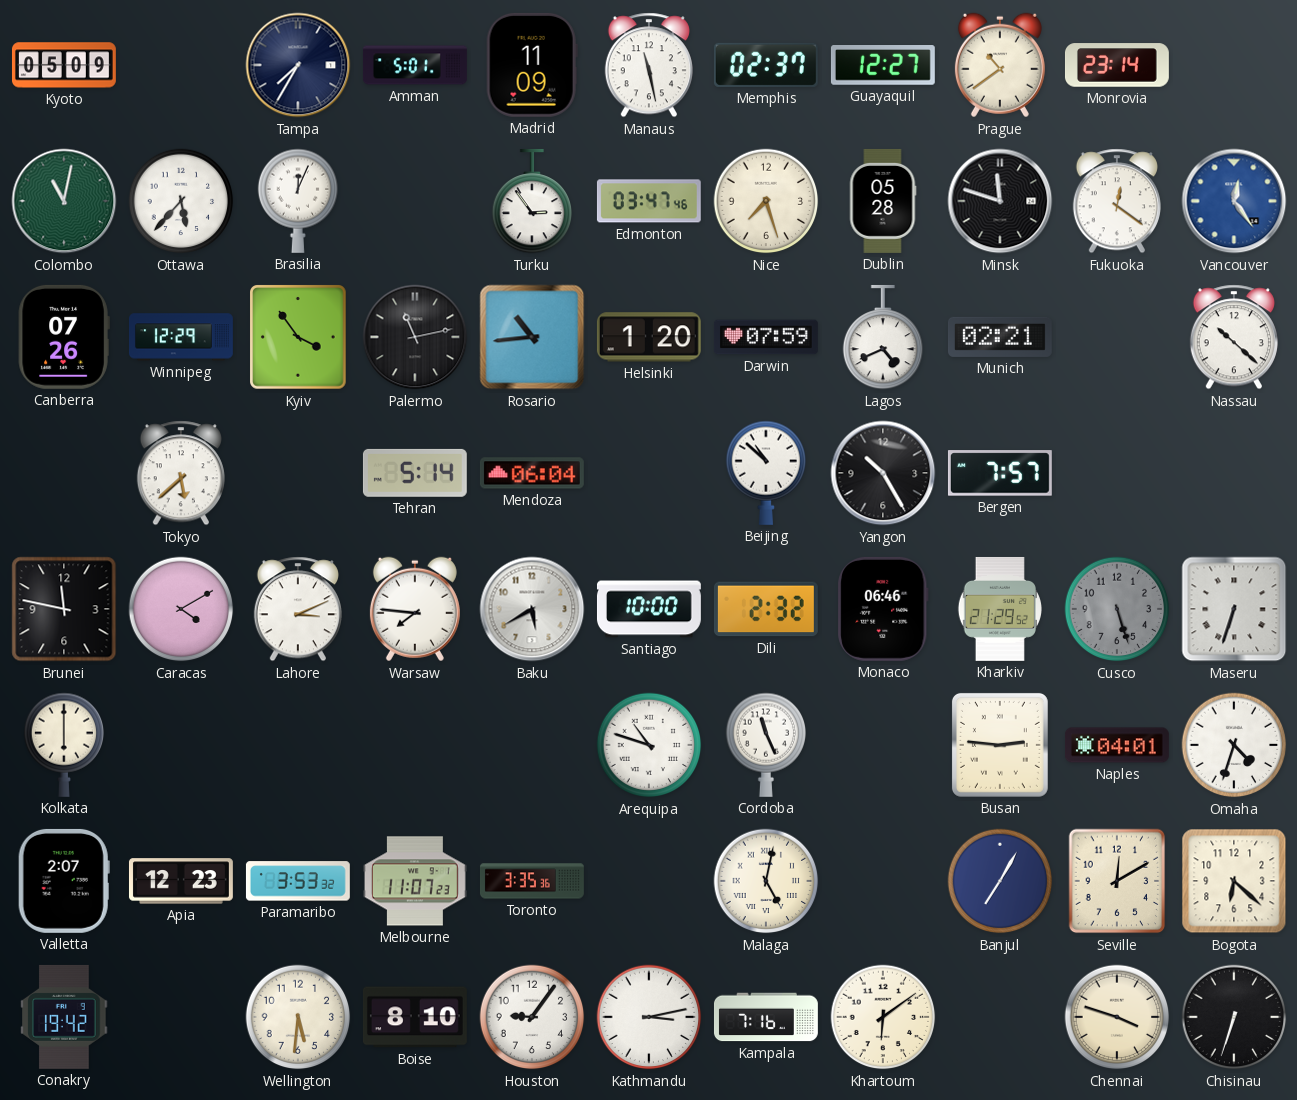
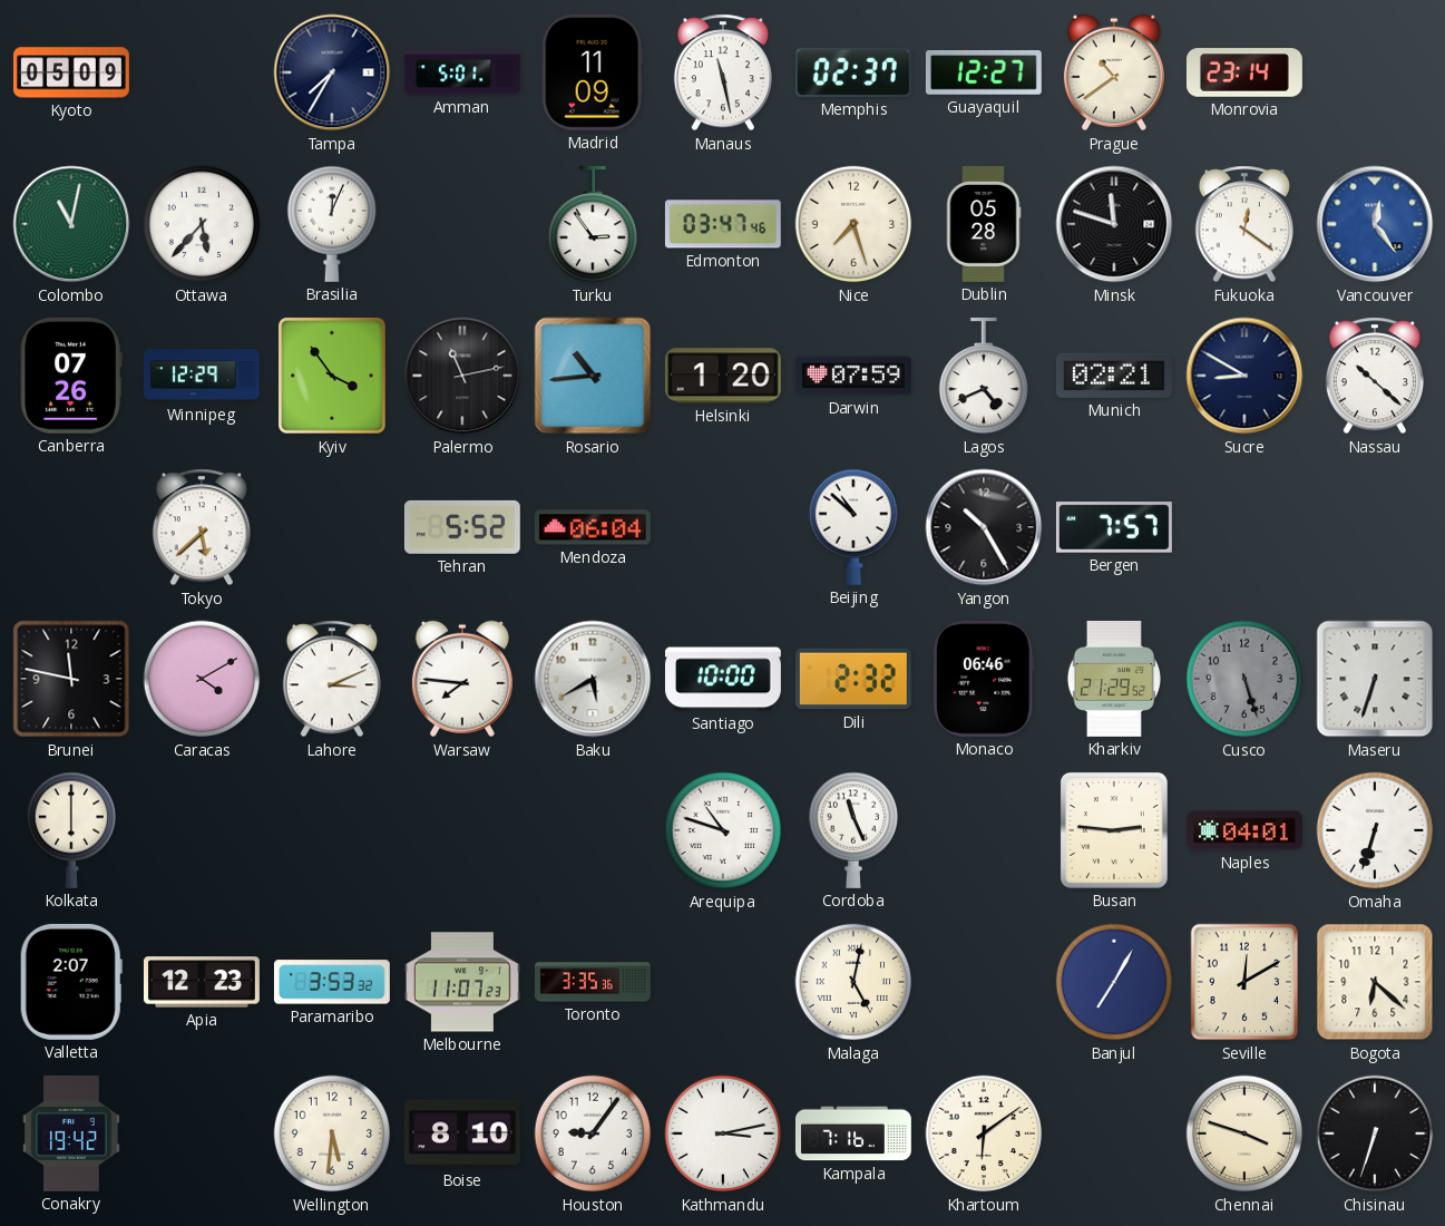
Sucre: none -> 8:50 (1244, 376)
Tehran: 5:14 -> 5:52 (462, 527)
Omaha: 4:33 -> 6:33 (1375, 830)
